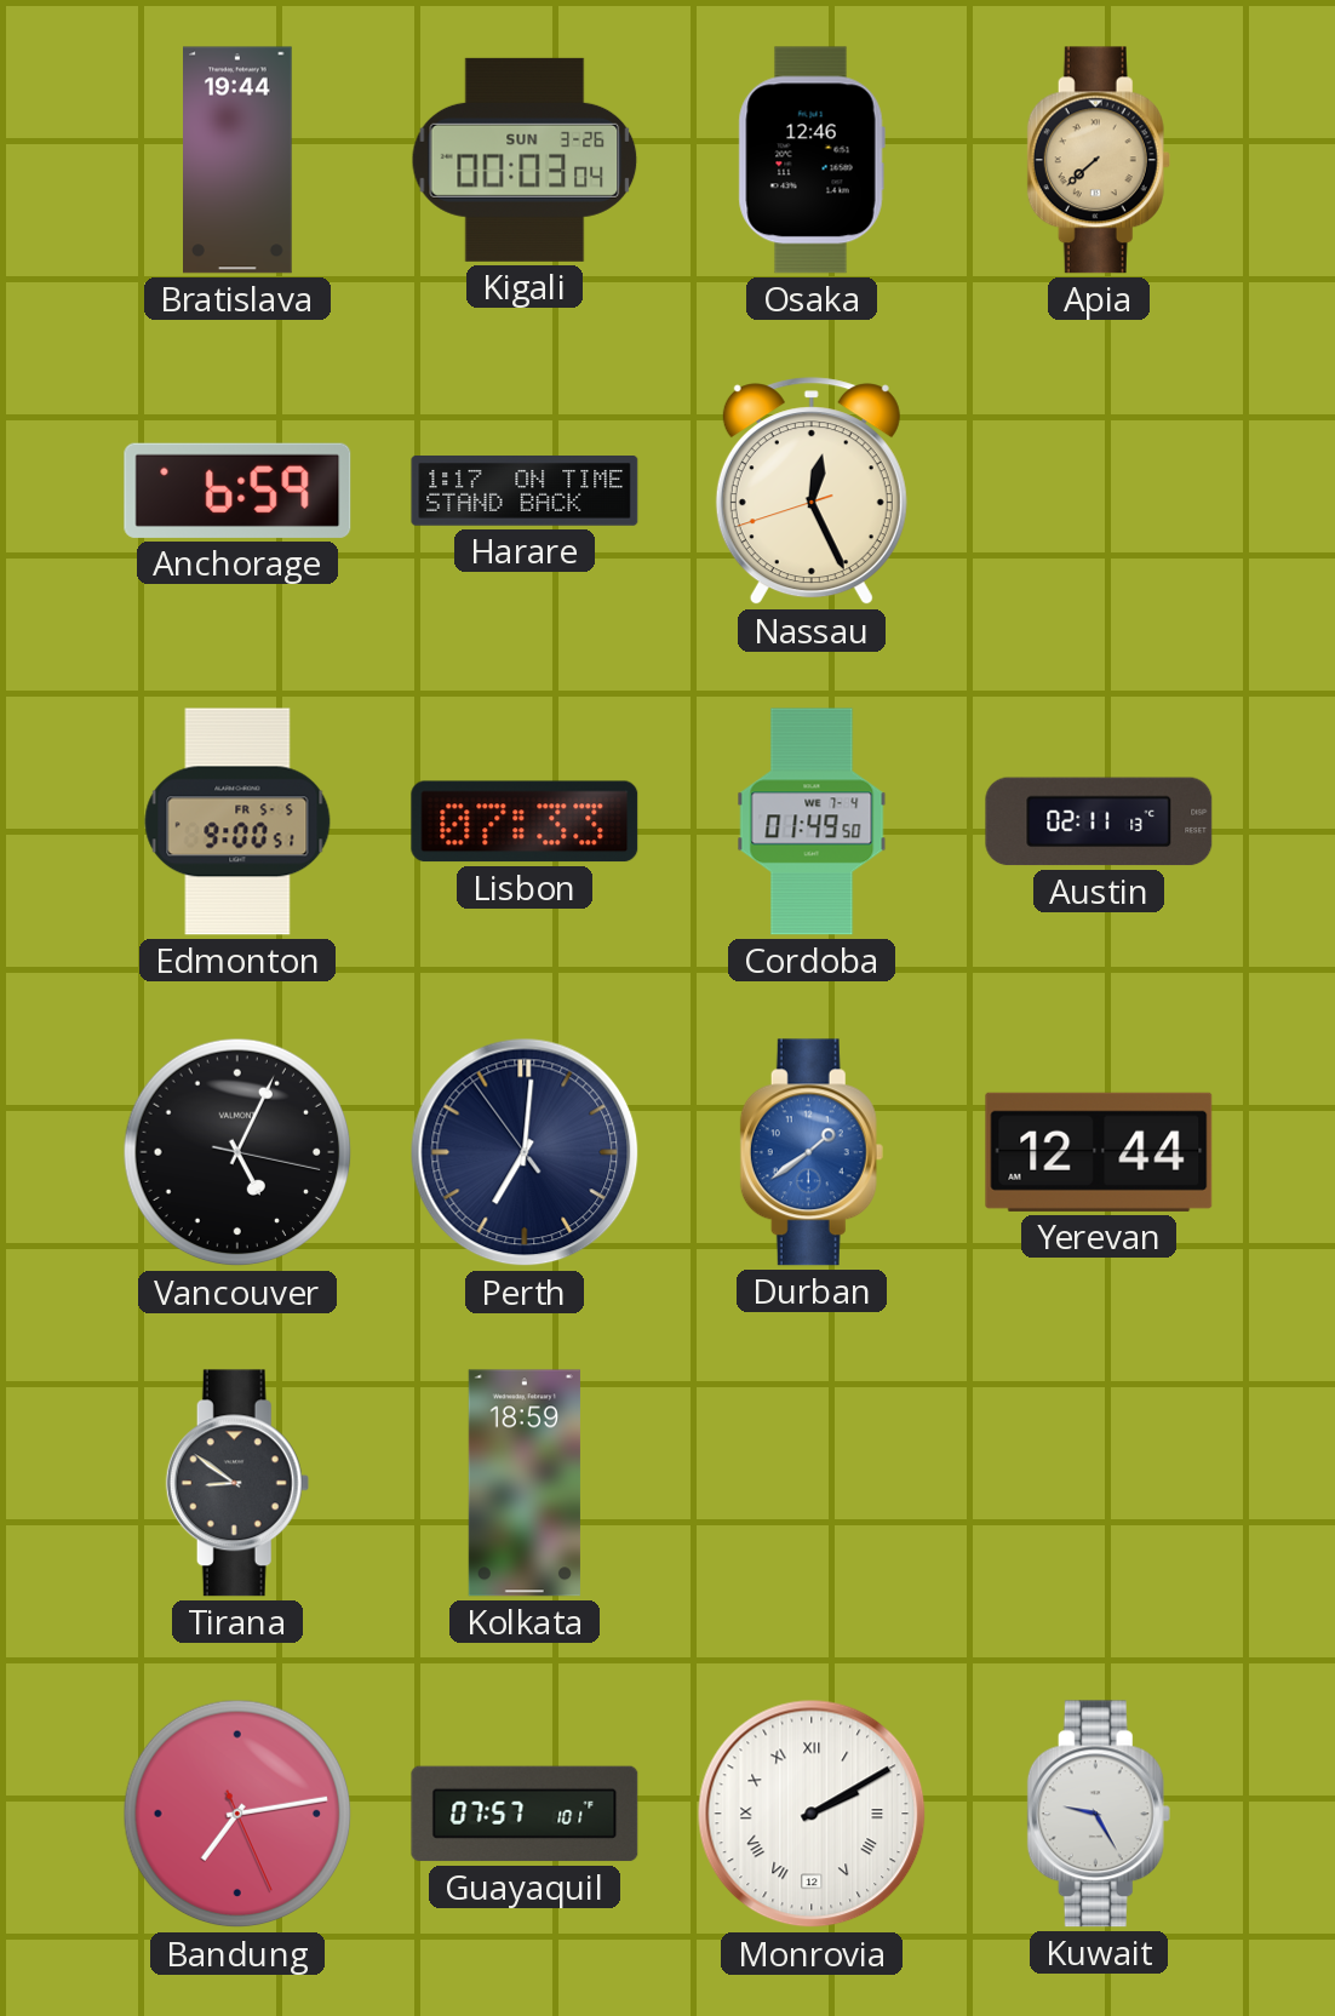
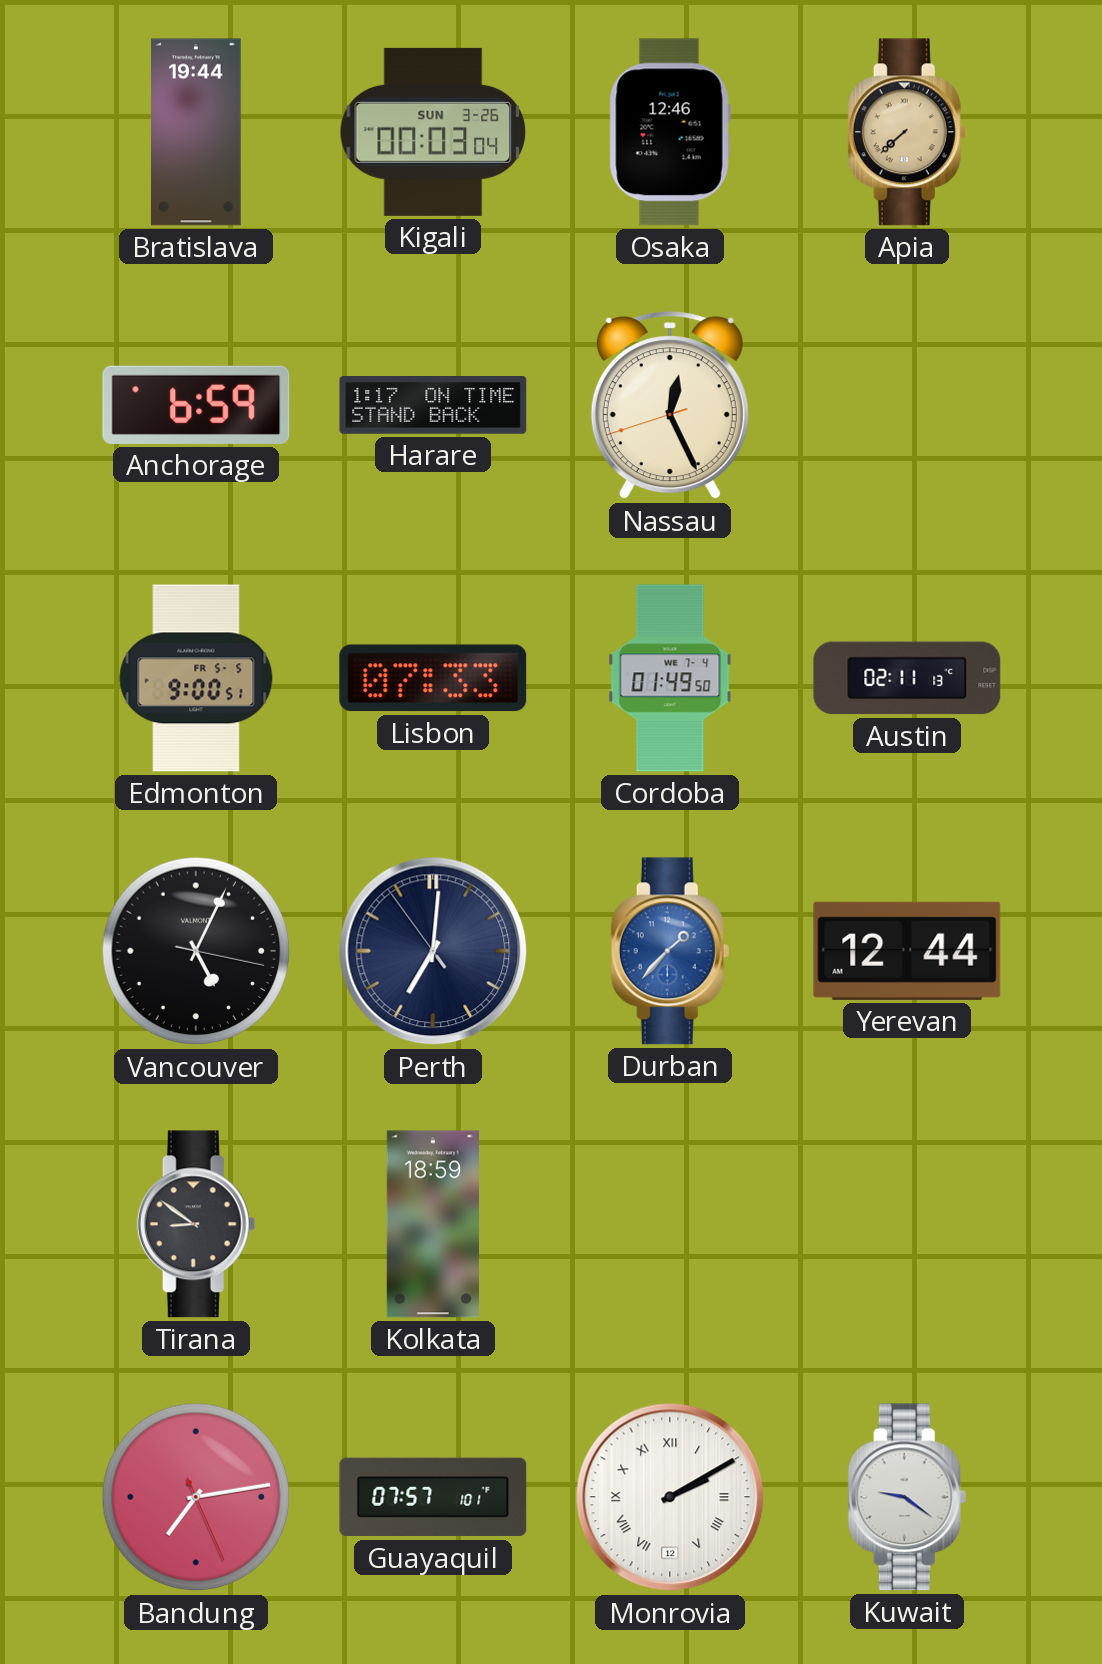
Durban: 1:39 -> 1:37 (670, 951)
Kuwait: 9:25 -> 9:21 (907, 1497)
